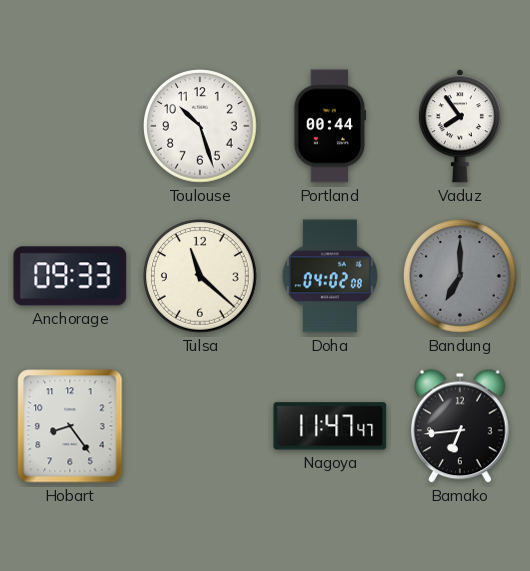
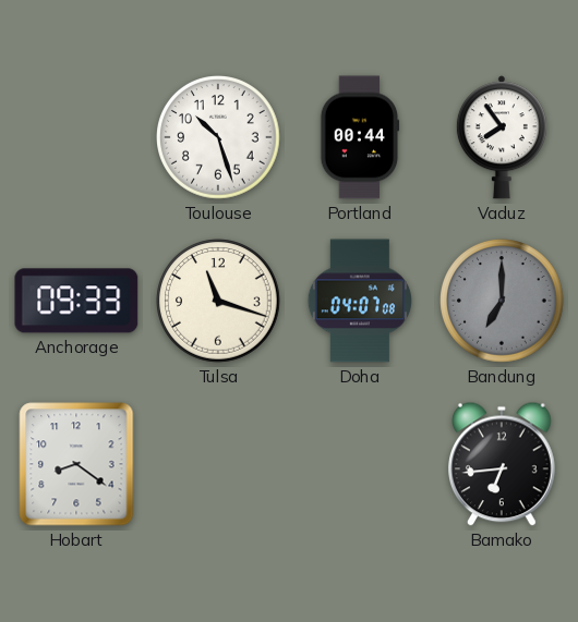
Tulsa: 11:22 -> 11:18 (218, 301)
Doha: 04:02 -> 04:07 (360, 301)
Hobart: 8:24 -> 8:21 (76, 464)
Nagoya: 11:47 -> none (330, 426)
